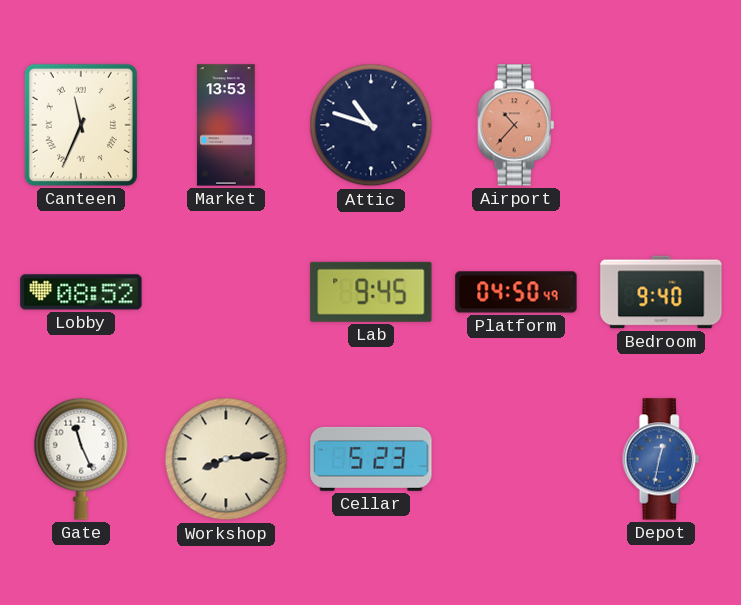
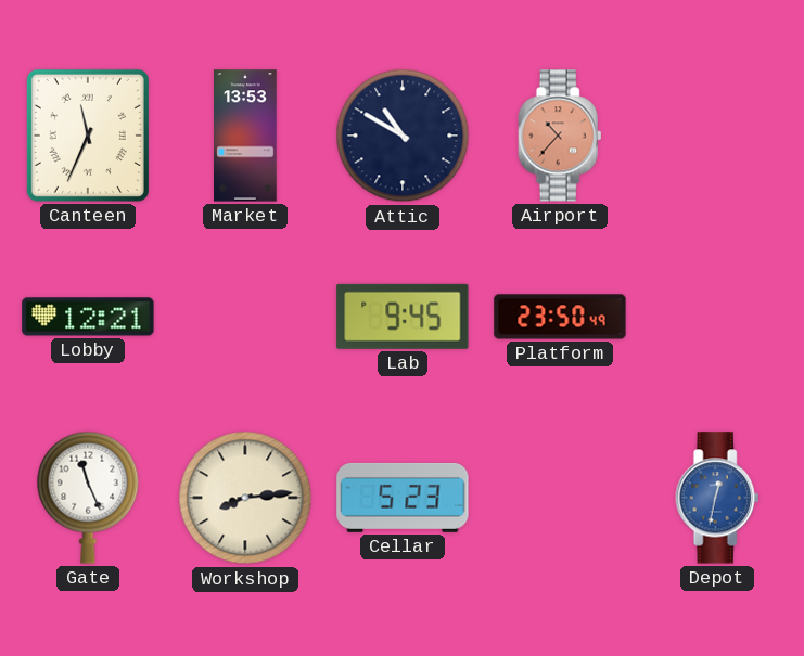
Attic: 10:48 -> 10:50 (403, 136)
Lobby: 08:52 -> 12:21 (88, 317)
Platform: 04:50 -> 23:50 (560, 317)
Bedroom: 9:40 -> none (661, 292)
